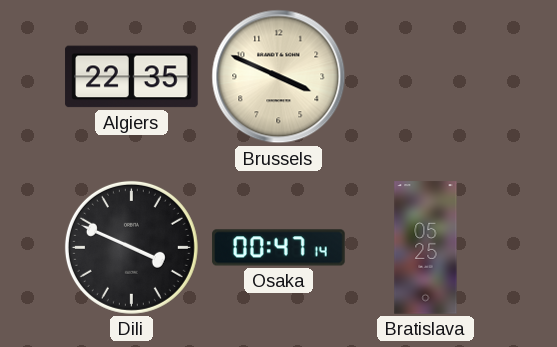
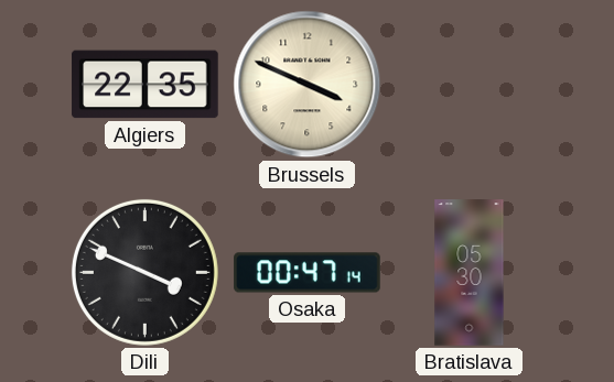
Bratislava: 05:25 -> 05:30 (470, 273)
